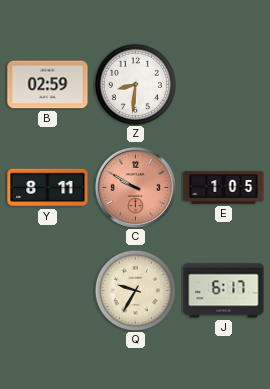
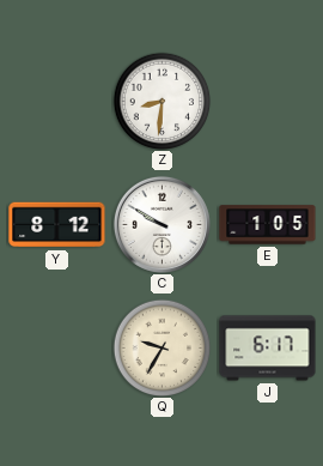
B: 02:59 -> none (48, 85)
Y: 8:11 -> 8:12 (57, 225)
C dial: salmon -> white (161, 224)
